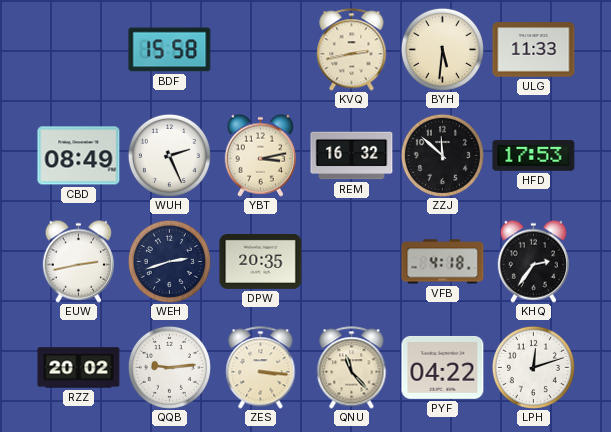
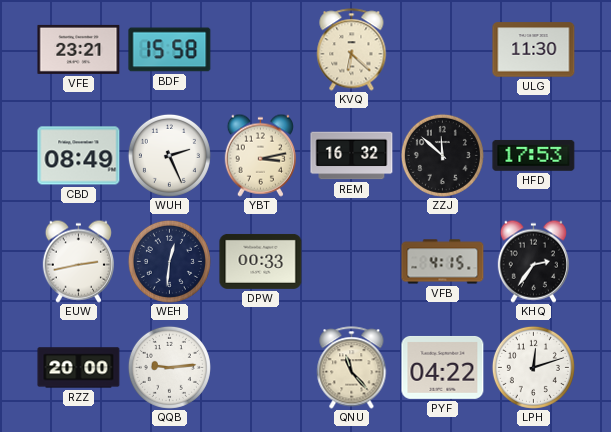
VFE: none -> 23:21 (79, 49)
KVQ: 2:43 -> 6:22 (352, 50)
BYH: 5:31 -> none (442, 49)
ULG: 11:33 -> 11:30 (534, 50)
WEH: 2:42 -> 12:31 (169, 261)
DPW: 20:35 -> 00:33 (261, 261)
VFB: 4:18 -> 4:15 (443, 262)
RZZ: 20:02 -> 20:00 (79, 368)
ZES: 3:16 -> none (261, 368)
